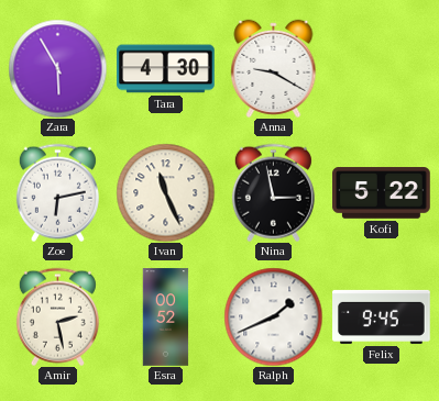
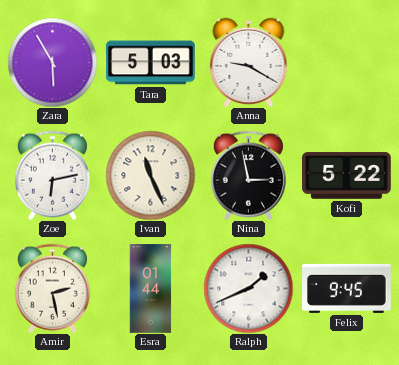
Tara: 4:30 -> 5:03 (151, 63)
Esra: 00:52 -> 01:44 (151, 289)
